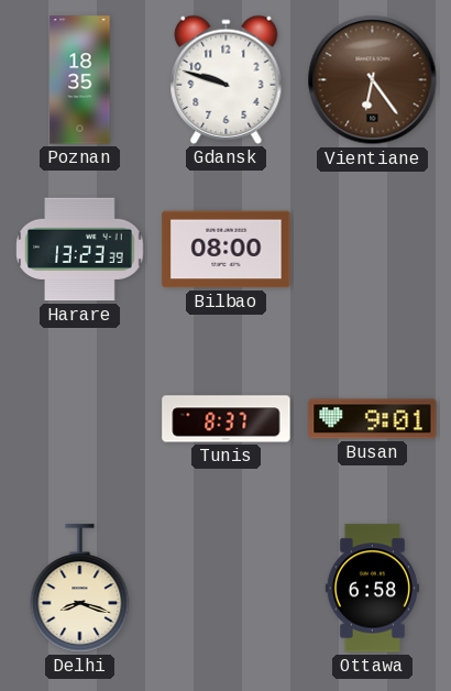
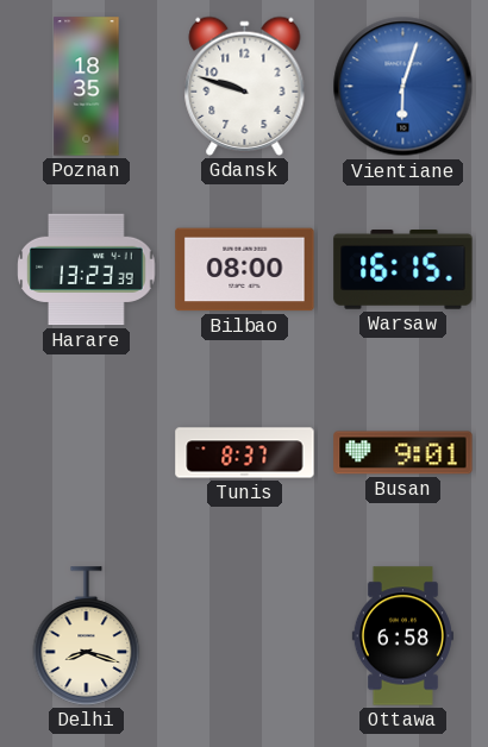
Vientiane: 6:24 -> 6:03 (403, 87)
Vientiane dial: brown -> blue (403, 87)
Warsaw: none -> 16:15 (403, 270)
